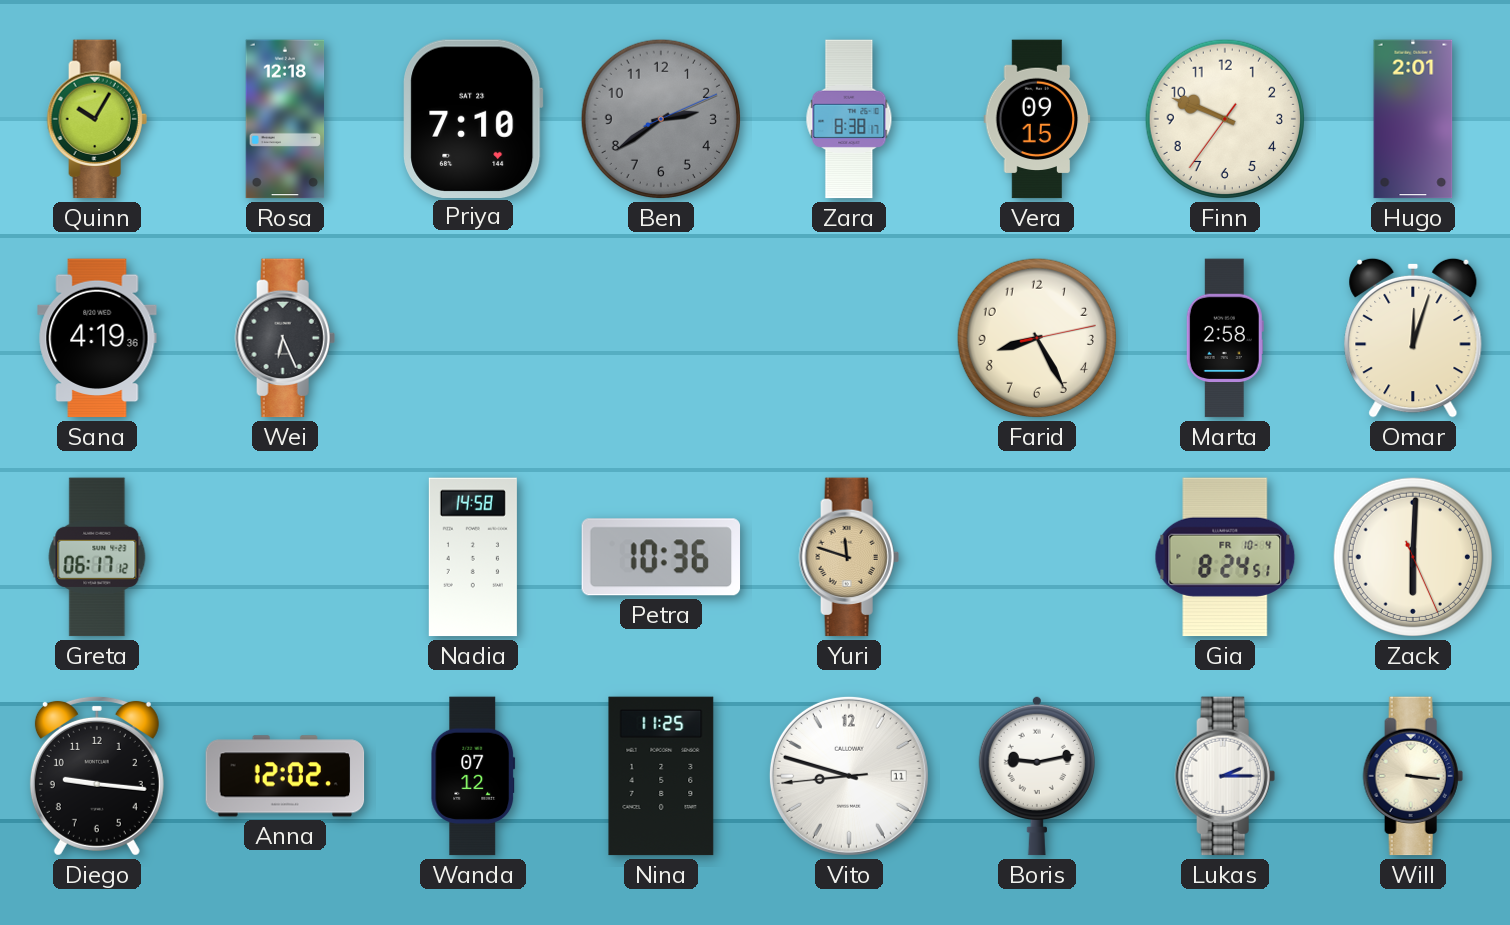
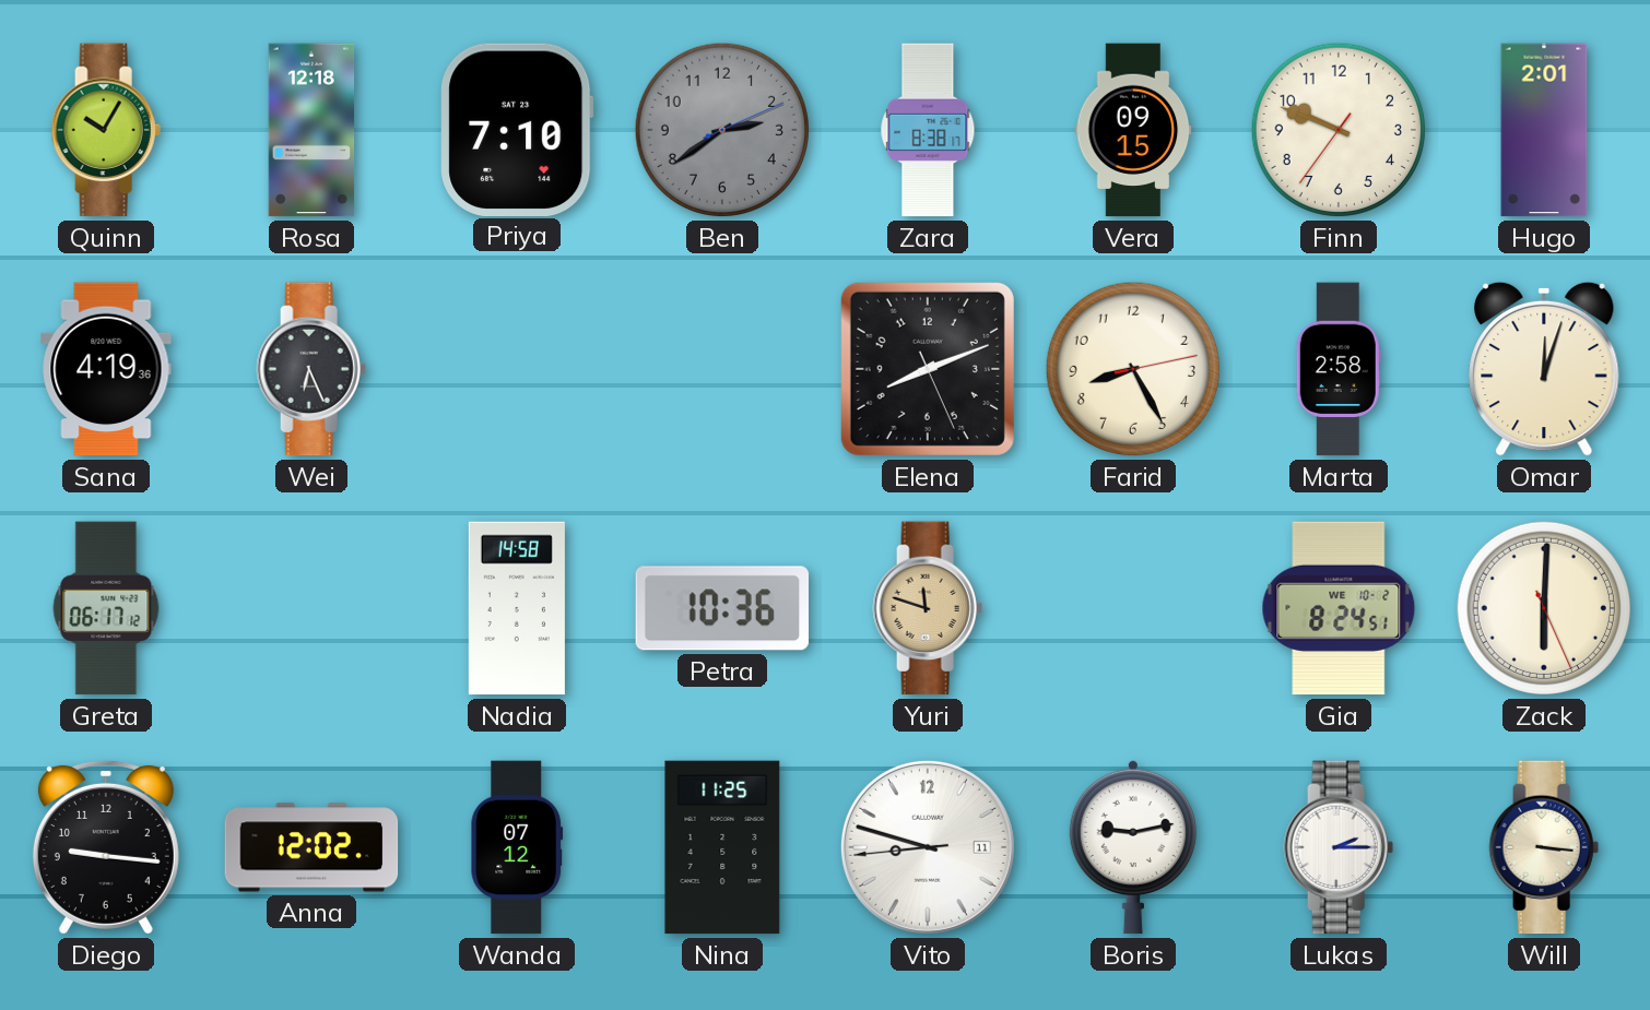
Elena: none -> 8:11 (928, 369)
Gia date: FR 10-4 -> WE 10-2 (1339, 608)
